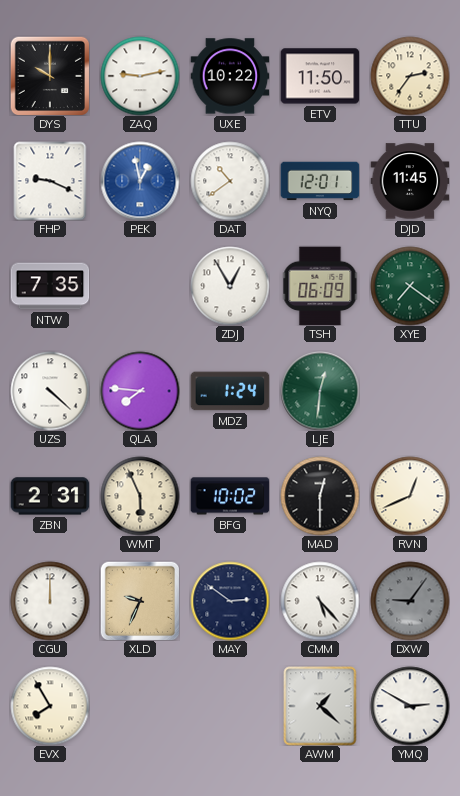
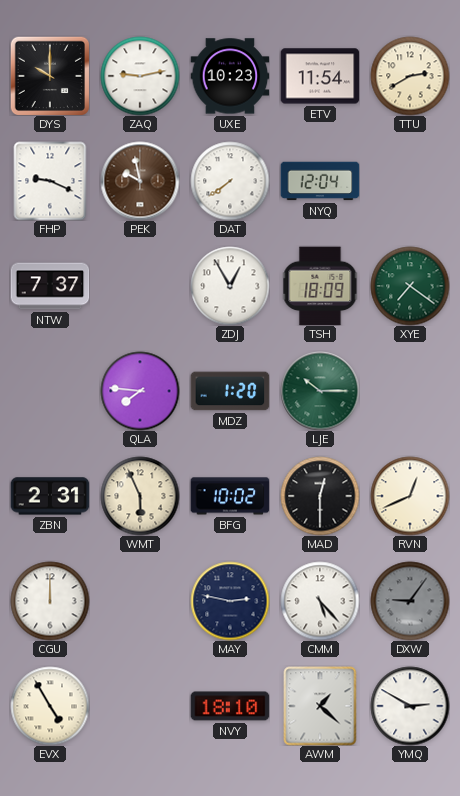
UXE: 10:22 -> 10:23 (230, 76)
ETV: 11:50 -> 11:54 (320, 76)
TTU: 2:36 -> 2:40 (410, 76)
PEK: 12:58 -> 9:58 (140, 181)
PEK dial: blue -> brown (140, 181)
DAT: 10:39 -> 7:39 (230, 181)
NYQ: 12:01 -> 12:04 (320, 181)
DJD: 11:45 -> none (410, 181)
NTW: 7:35 -> 7:37 (50, 286)
TSH: 06:09 -> 18:09 (320, 286)
UZS: 4:22 -> none (50, 391)
MDZ: 1:24 -> 1:20 (230, 391)
LJE: 12:31 -> 10:15 (320, 391)
XLD: 9:34 -> none (140, 601)
MAY: 2:51 -> 2:47 (230, 601)
EVX: 7:55 -> 4:55 (50, 706)
NVY: none -> 18:10 (230, 706)
